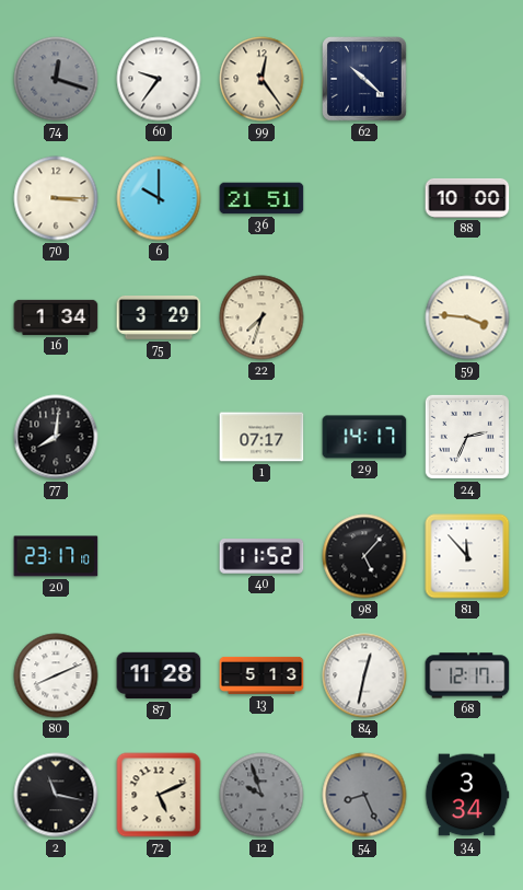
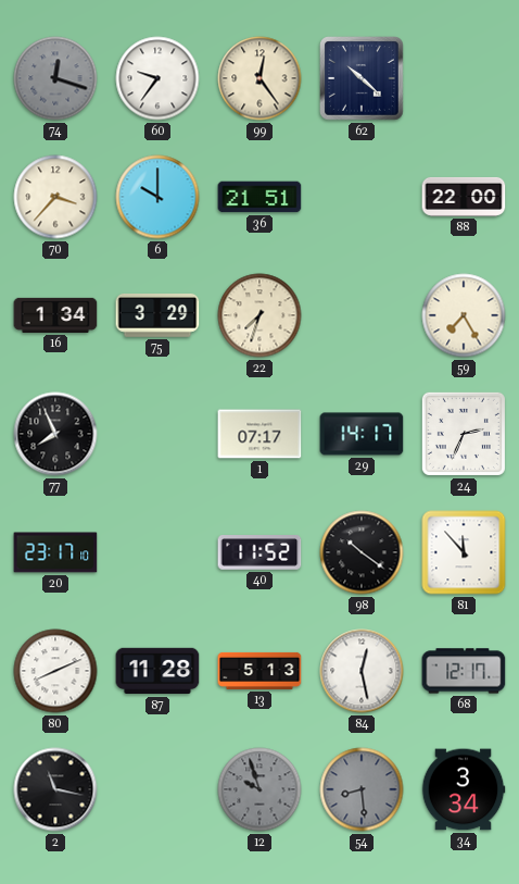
70: 3:15 -> 3:37 (55, 197)
88: 10:00 -> 22:00 (464, 197)
59: 3:46 -> 7:25 (464, 315)
77: 8:01 -> 7:56 (55, 434)
98: 5:07 -> 10:21 (362, 552)
84: 12:32 -> 12:28 (362, 671)
72: 5:11 -> none (159, 795)
54: 8:26 -> 8:29 (362, 789)
